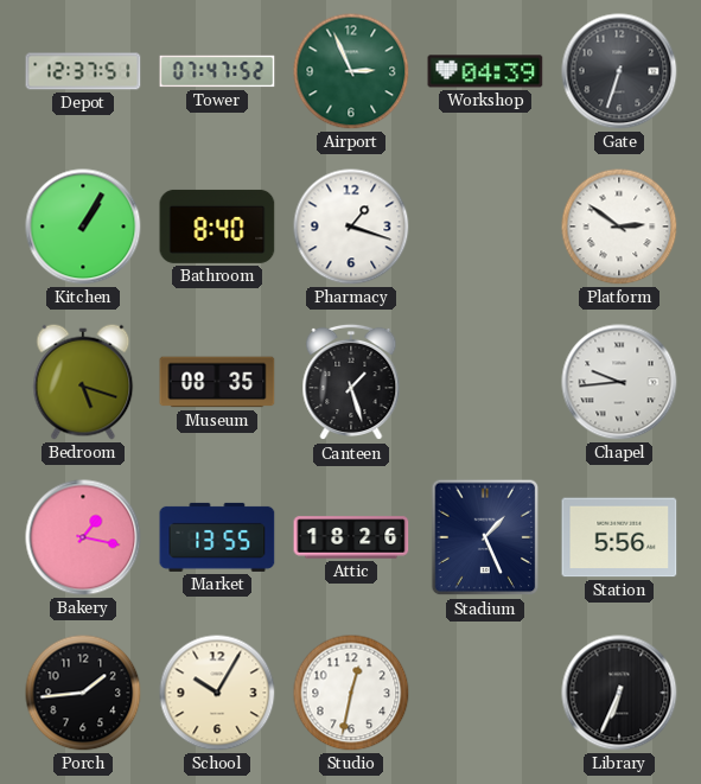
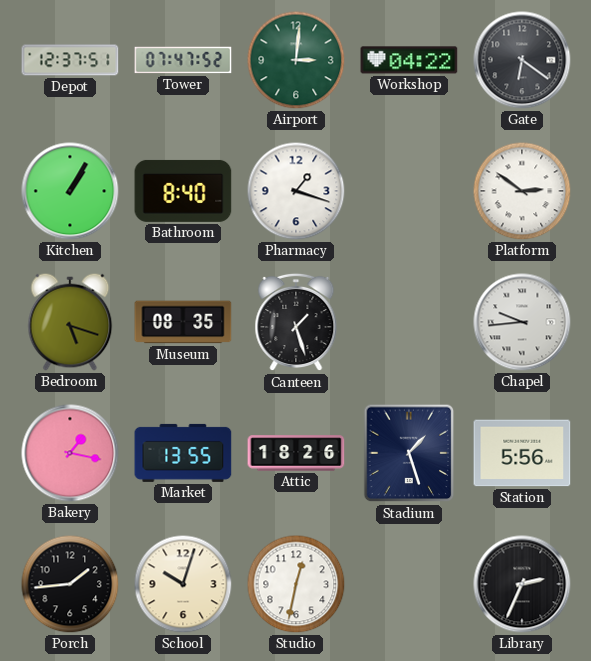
Airport: 2:56 -> 3:01 (296, 60)
Workshop: 04:39 -> 04:22 (409, 60)
Gate: 6:33 -> 6:21 (522, 60)
Stadium: 1:26 -> 1:27 (409, 453)
School: 10:05 -> 10:03 (183, 584)
Library: 6:34 -> 2:34 (522, 584)
